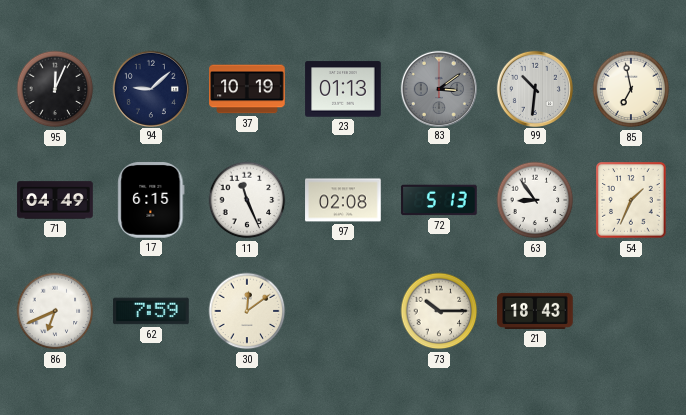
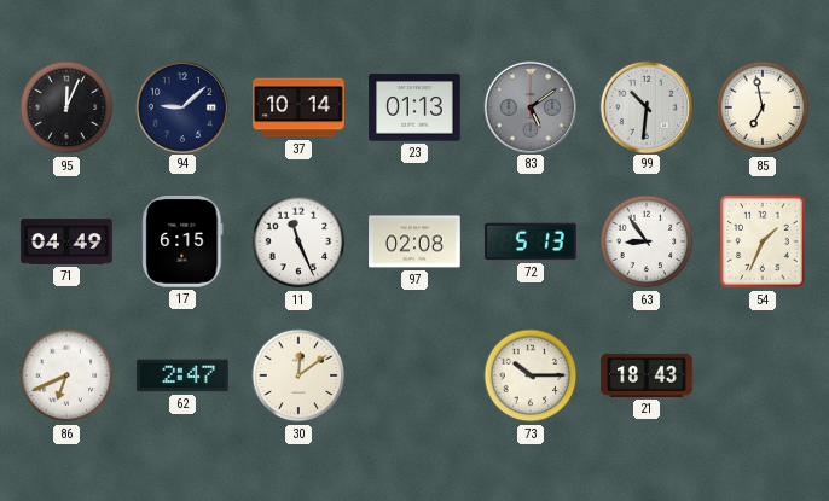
37: 10:19 -> 10:14 (298, 107)
83: 3:09 -> 5:09 (529, 106)
62: 7:59 -> 2:47 (182, 375)
